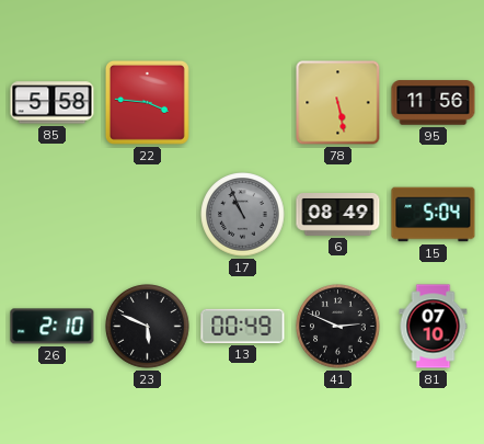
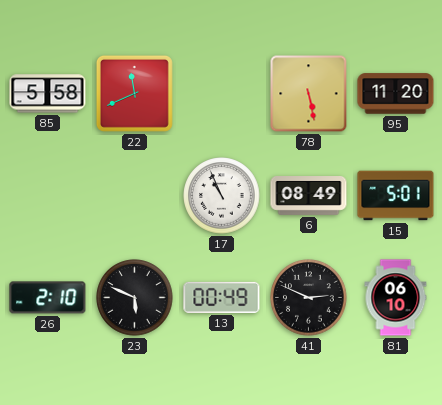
22: 3:46 -> 11:41 (134, 93)
95: 11:56 -> 11:20 (396, 94)
17 dial: grey -> white (222, 196)
15: 5:04 -> 5:01 (396, 196)
81: 07:10 -> 06:10 (396, 298)
